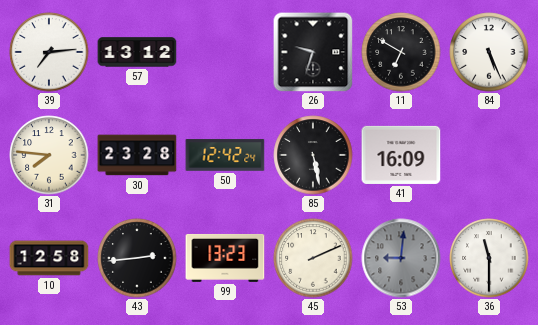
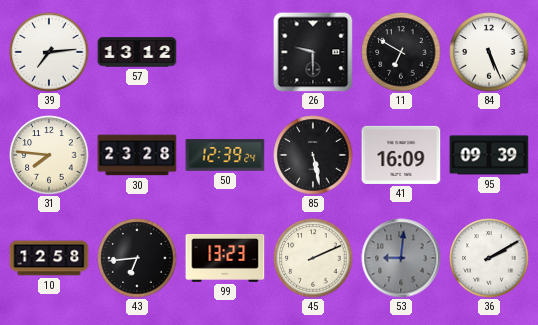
26: 9:33 -> 9:30 (313, 52)
50: 12:42 -> 12:39 (225, 155)
95: none -> 09:39 (489, 155)
43: 2:44 -> 6:44 (137, 258)
36: 11:30 -> 2:10 (489, 258)
